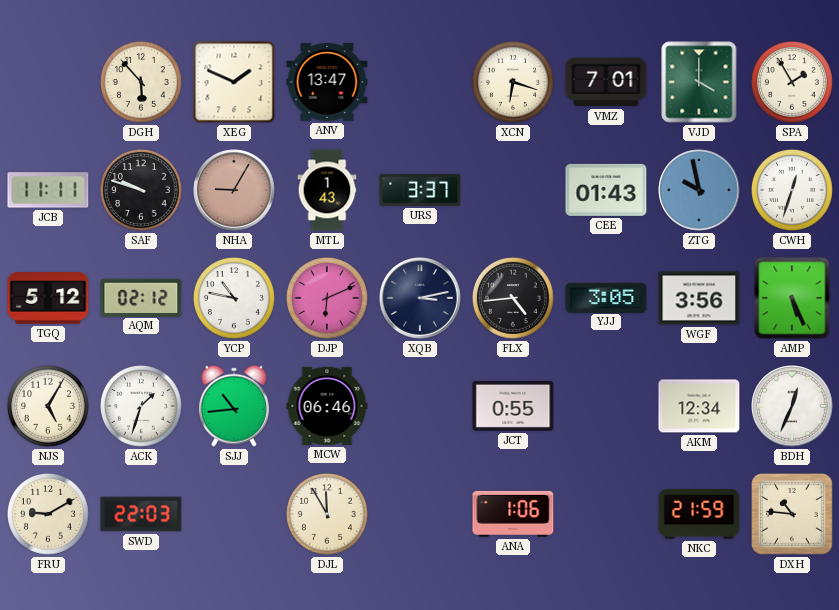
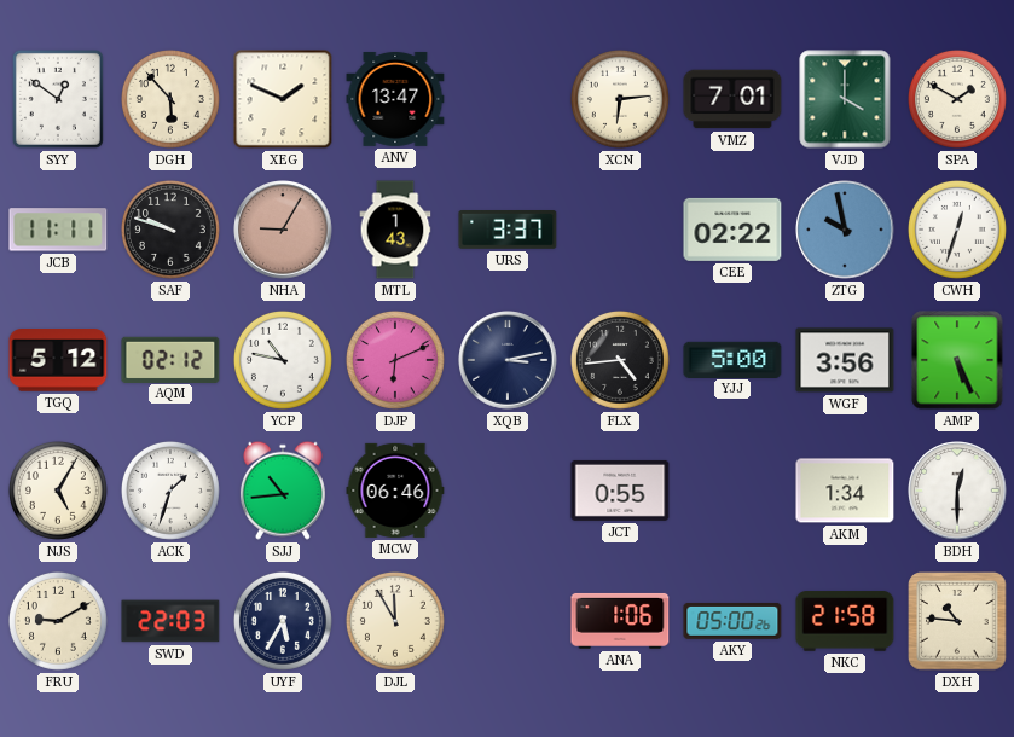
SYY: none -> 12:51 (58, 99)
XCN: 6:18 -> 6:14 (620, 99)
SPA: 1:55 -> 1:50 (957, 99)
CEE: 01:43 -> 02:22 (732, 230)
YJJ: 3:05 -> 5:00 (732, 359)
AKM: 12:34 -> 1:34 (845, 491)
BDH: 12:34 -> 12:30 (957, 491)
UYF: none -> 5:35 (283, 621)
AKY: none -> 05:00 (732, 621)
NKC: 21:59 -> 21:58 (845, 621)
